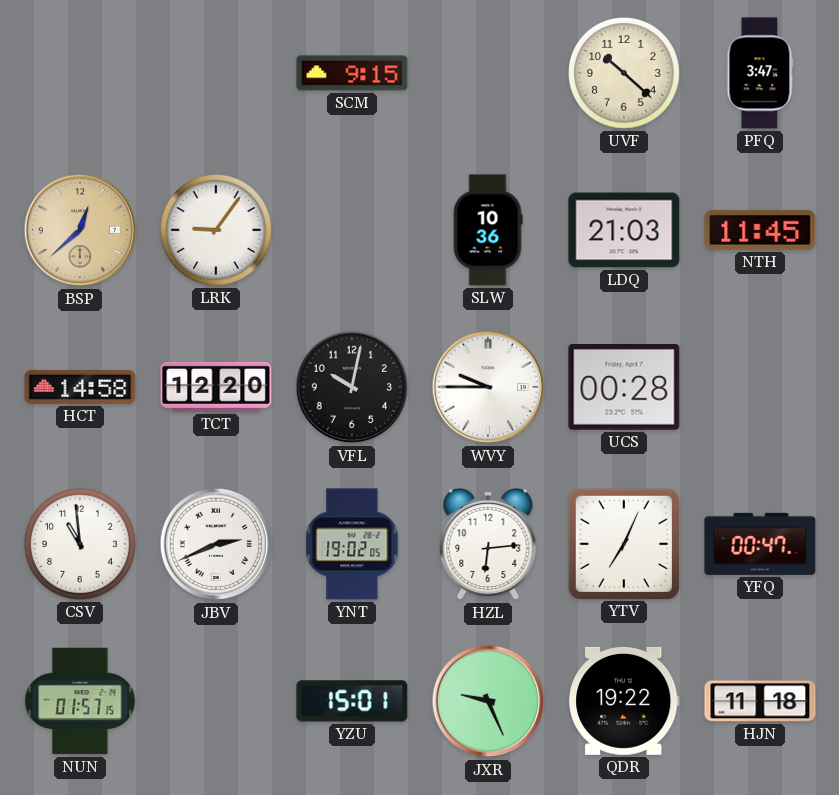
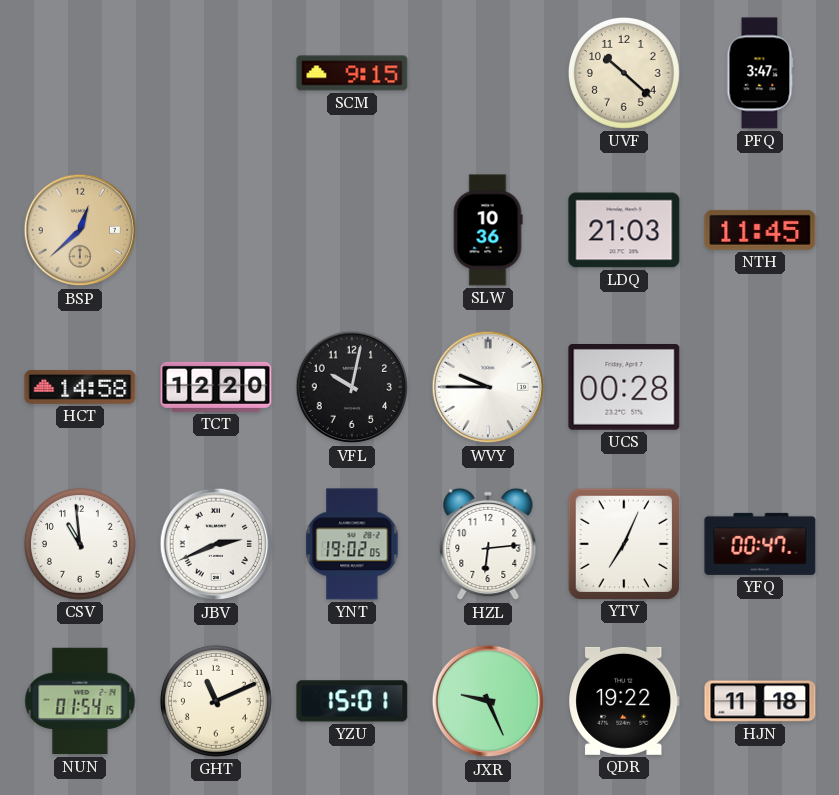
LRK: 9:06 -> none (216, 230)
NUN: 01:57 -> 01:54 (80, 701)
GHT: none -> 11:11 (216, 701)
